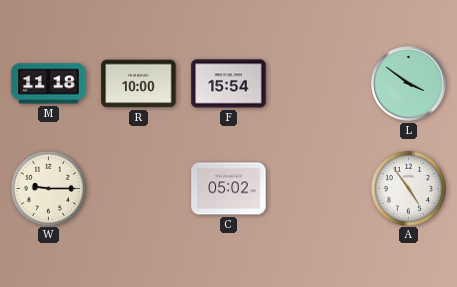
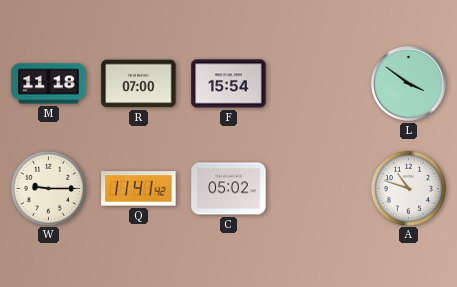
R: 10:00 -> 07:00 (139, 84)
Q: none -> 11:41 (139, 189)
A: 4:54 -> 10:48 (408, 188)
